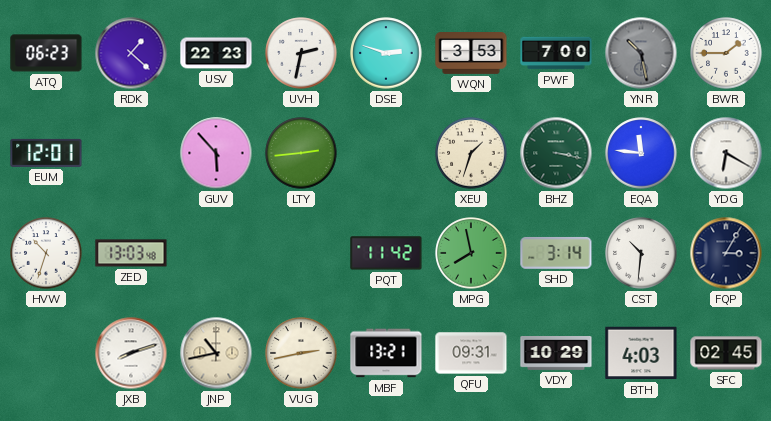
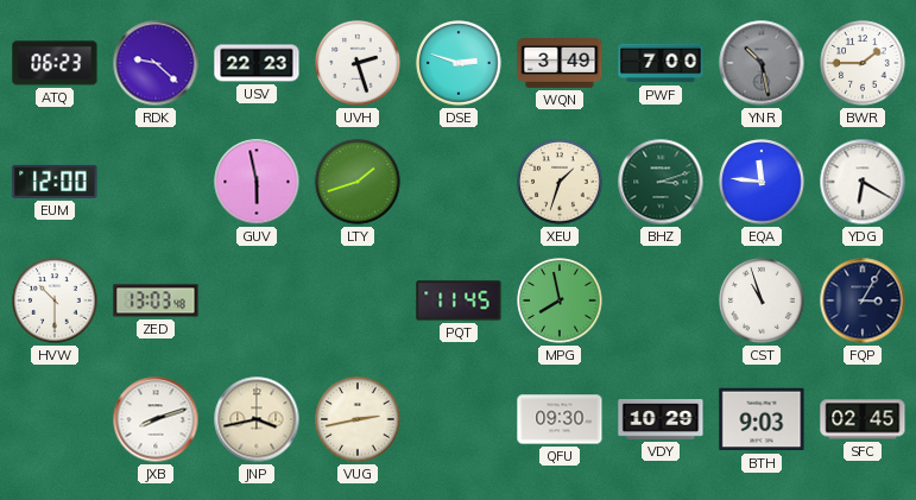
RDK: 1:22 -> 9:22 (156, 63)
UVH: 2:32 -> 2:27 (358, 63)
WQN: 3:53 -> 3:49 (560, 64)
EUM: 12:01 -> 12:00 (55, 182)
GUV: 5:53 -> 5:58 (257, 182)
LTY: 2:44 -> 1:42 (358, 182)
BHZ: 3:17 -> 3:12 (661, 182)
HVW: 10:33 -> 10:30 (55, 300)
PQT: 11:42 -> 11:45 (459, 300)
SHD: 3:14 -> none (556, 253)
CST: 10:31 -> 10:57 (762, 300)
JNP: 10:43 -> 3:43 (257, 419)
MBF: 13:21 -> none (386, 353)
QFU: 09:31 -> 09:30 (560, 419)
BTH: 4:03 -> 9:03 (762, 419)
